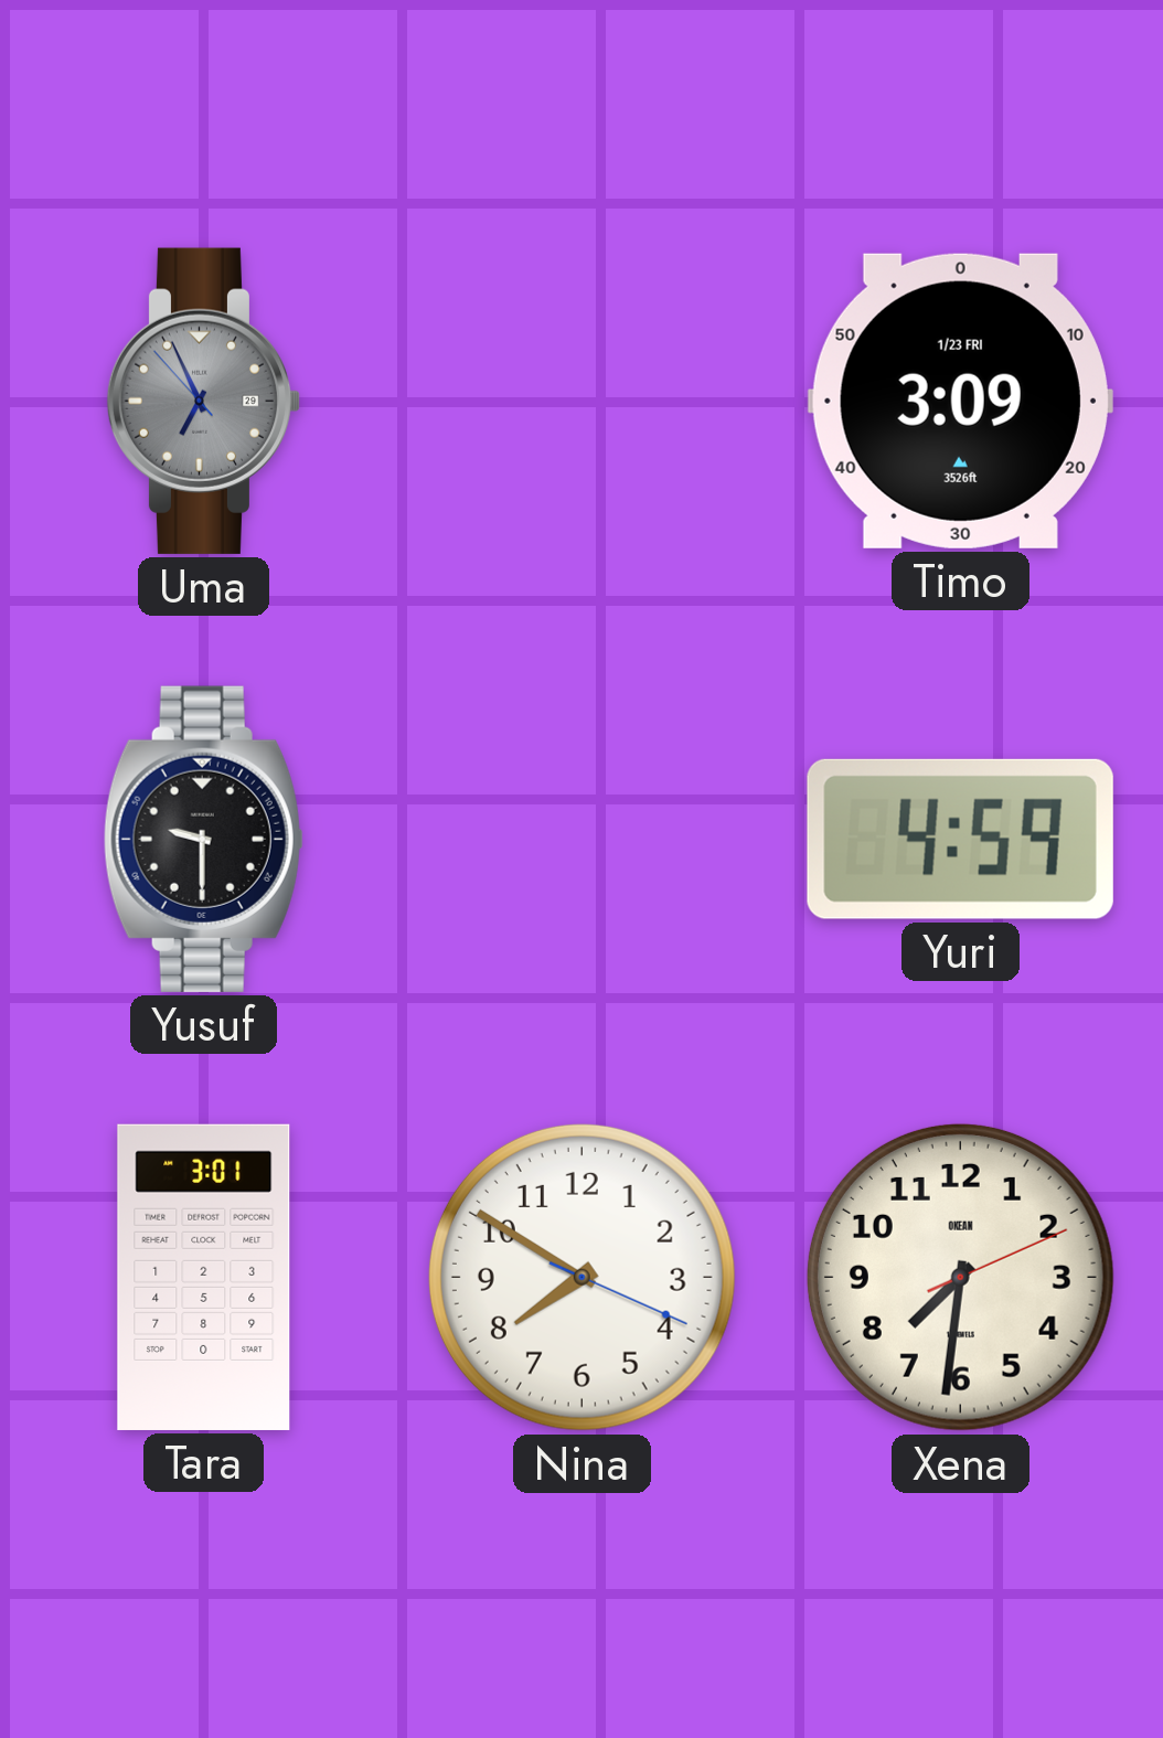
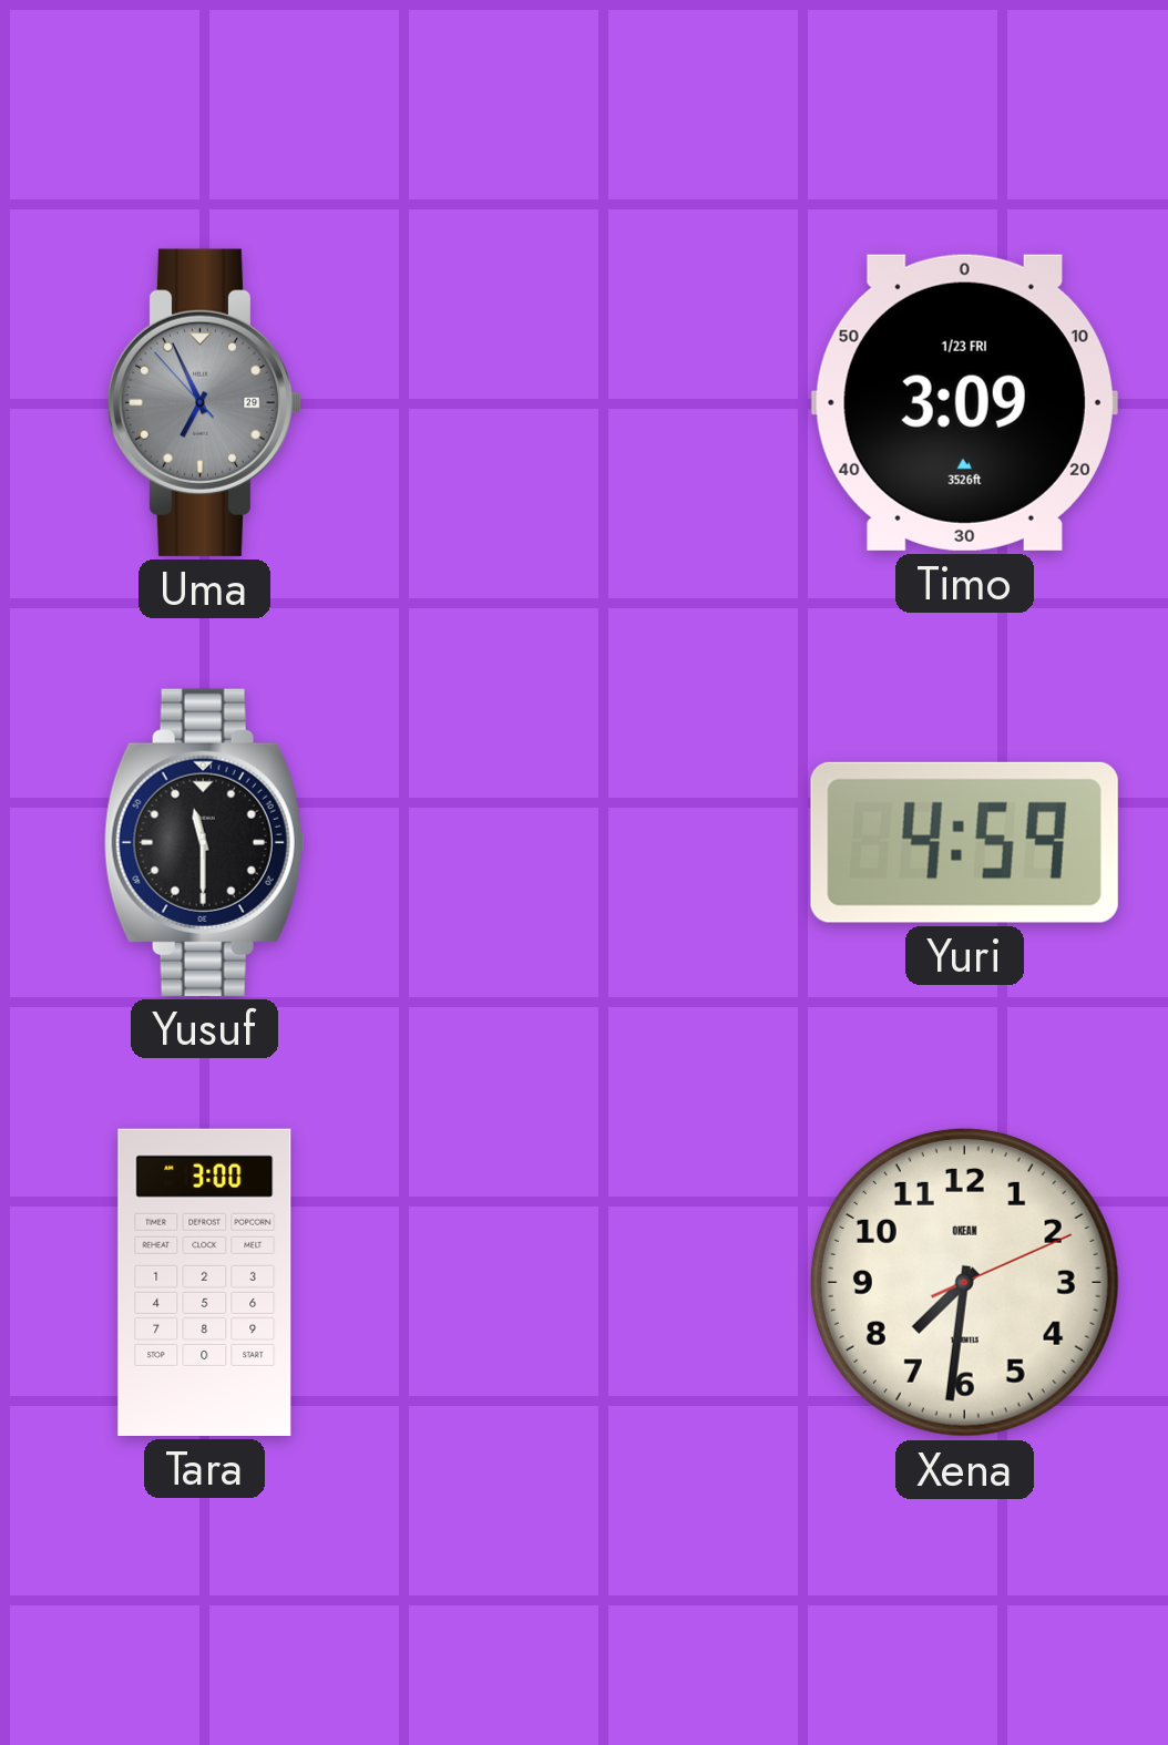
Yusuf: 9:30 -> 11:30 (204, 842)
Tara: 3:01 -> 3:00 (205, 1282)
Nina: 7:50 -> none (581, 1277)
